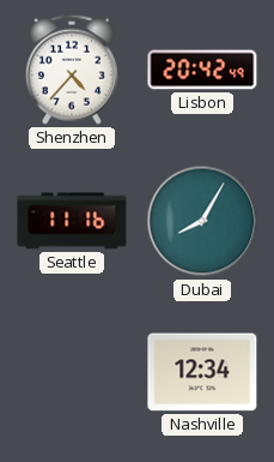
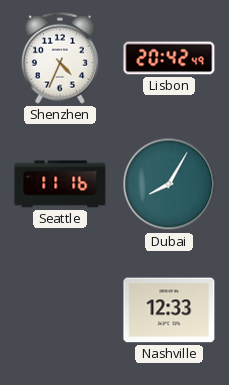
Shenzhen: 4:37 -> 4:34 (60, 58)
Nashville: 12:34 -> 12:33 (169, 310)
